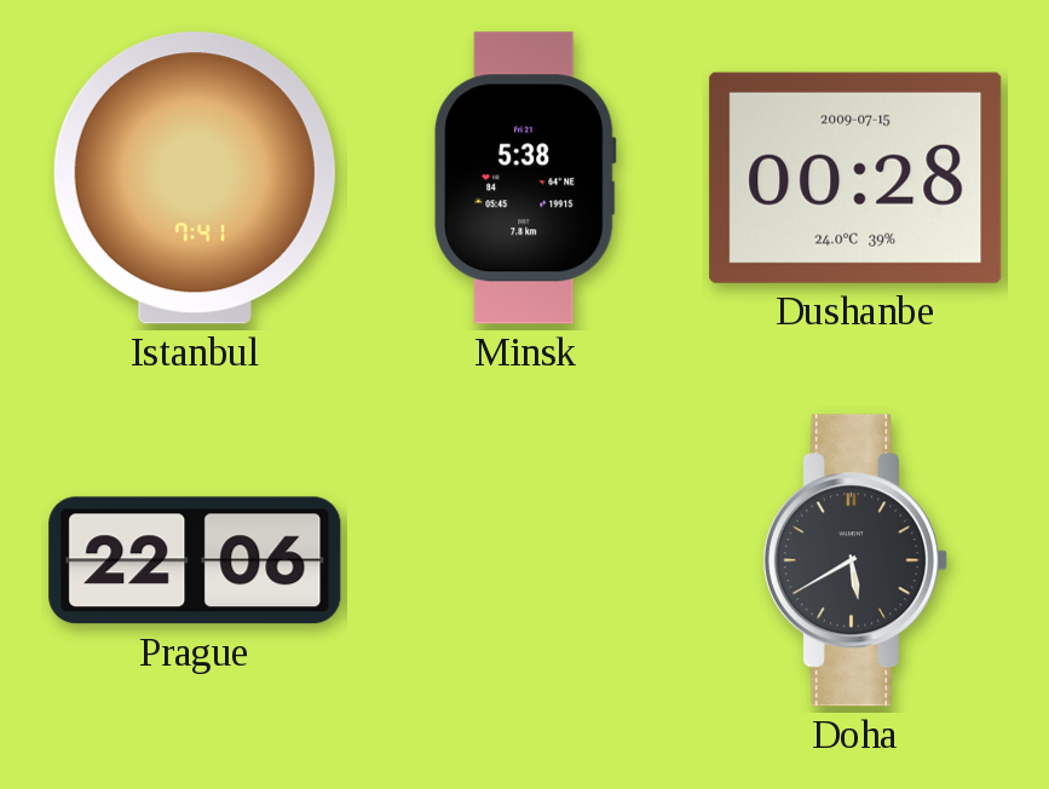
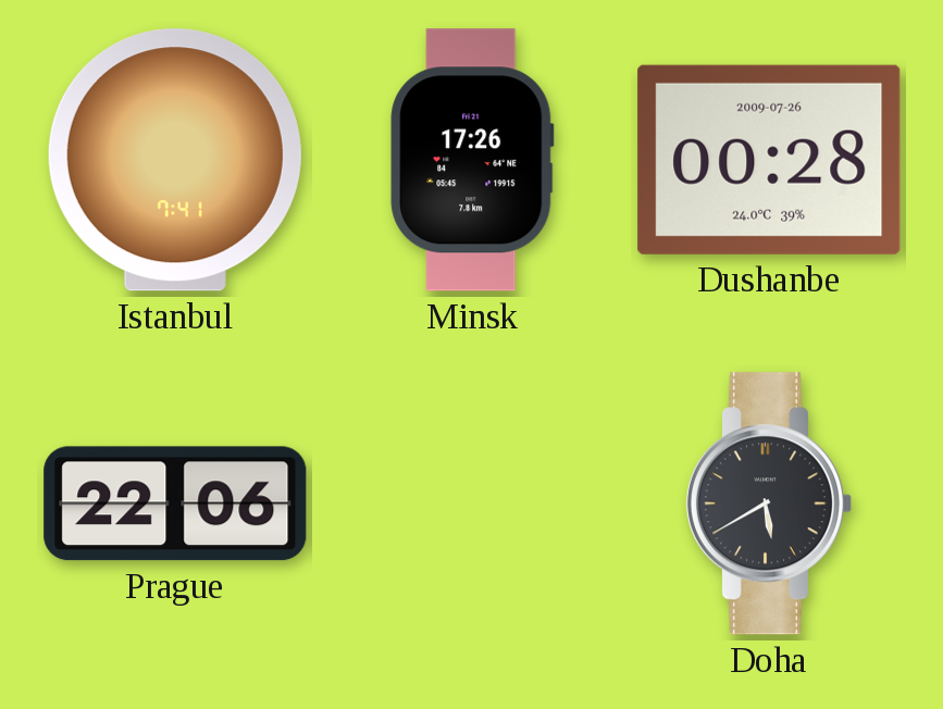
Minsk: 5:38 -> 17:26 (472, 160)
Dushanbe date: 2009-07-15 -> 2009-07-26 (769, 160)
